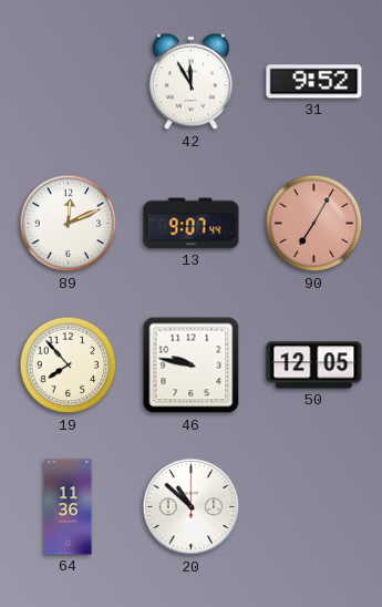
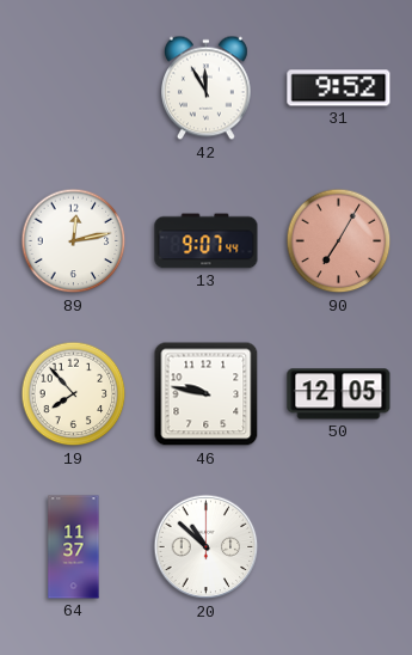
89: 12:11 -> 12:13 (74, 241)
64: 11:36 -> 11:37 (74, 547)
